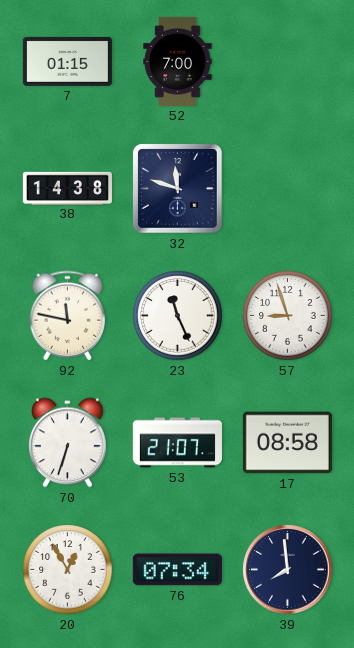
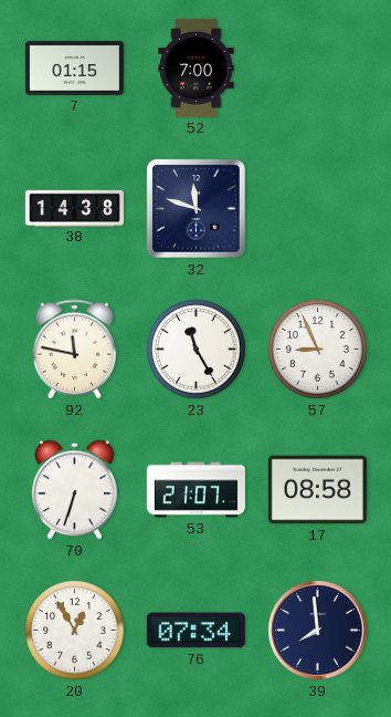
23: 11:26 -> 11:25 (197, 350)
57: 8:57 -> 8:56 (318, 350)
